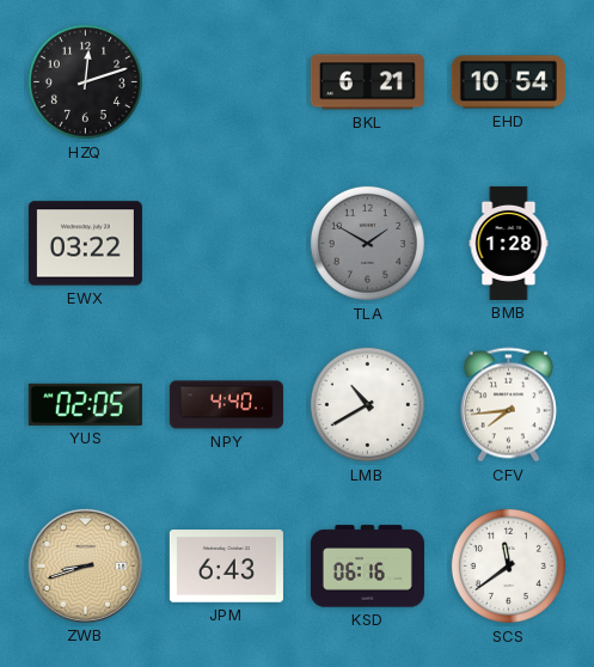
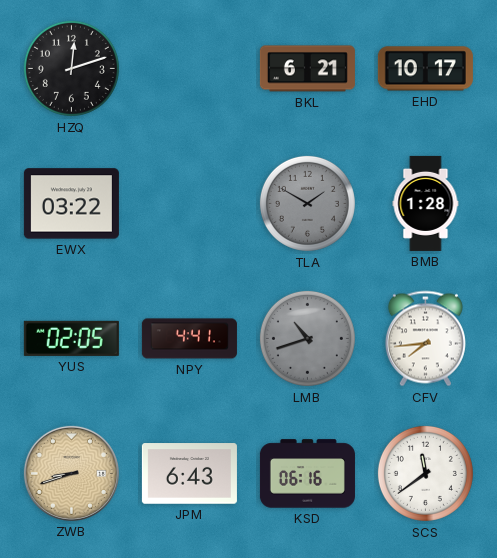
EHD: 10:54 -> 10:17 (425, 69)
NPY: 4:40 -> 4:41 (189, 339)
LMB: 10:40 -> 10:42 (307, 338)
LMB dial: white -> grey (307, 338)
